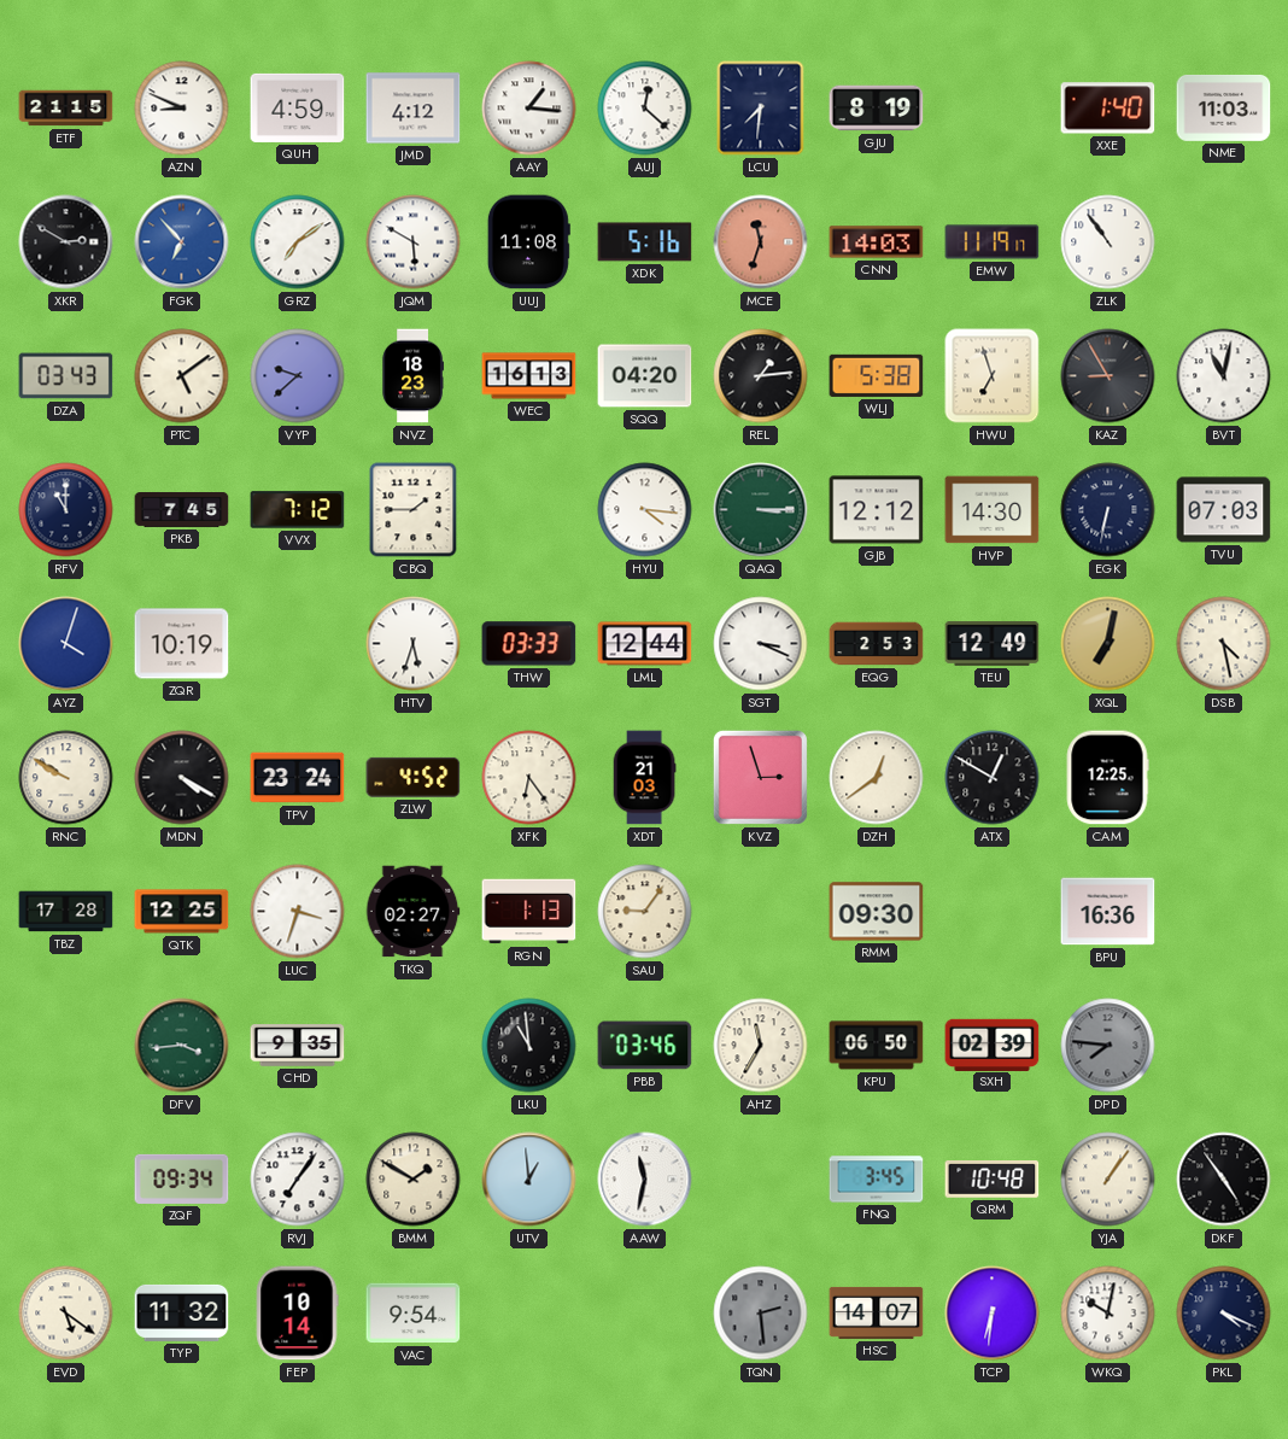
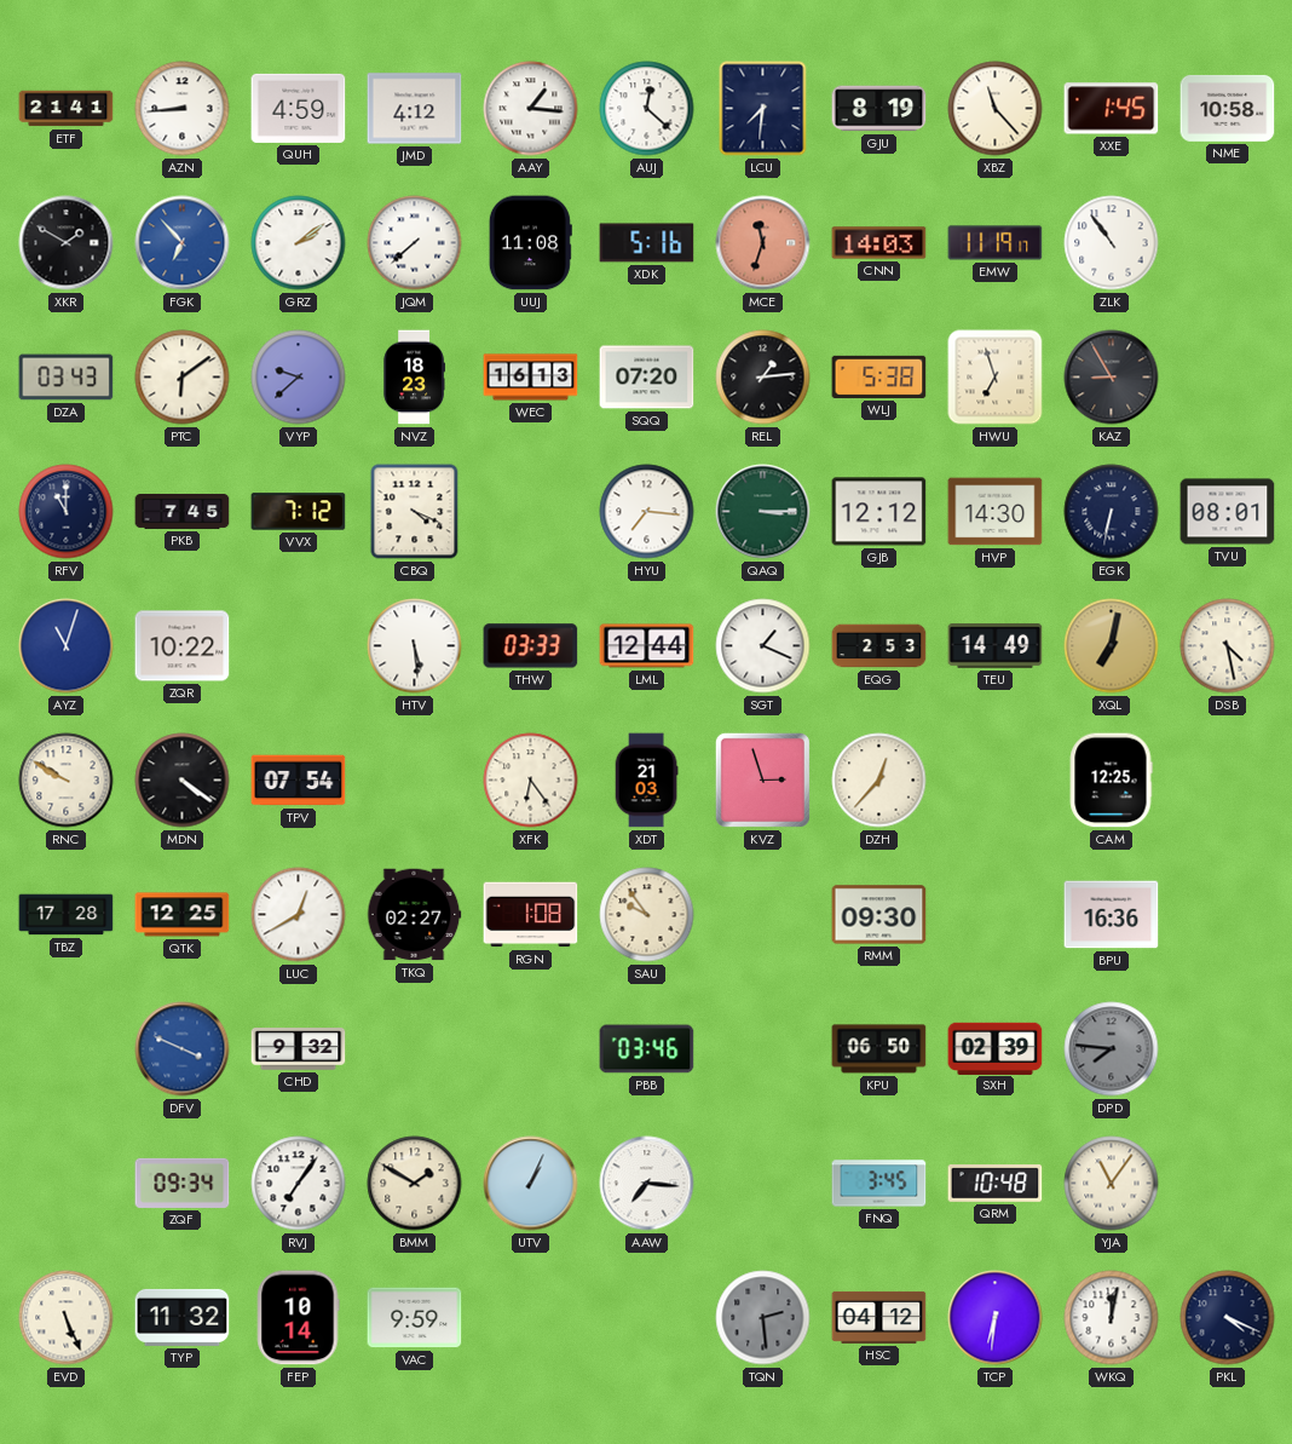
ETF: 21:15 -> 21:41 (67, 109)
AZN: 8:49 -> 8:44 (183, 109)
XBZ: none -> 11:23 (996, 109)
XXE: 1:40 -> 1:45 (1112, 109)
NME: 11:03 -> 10:58 (1228, 108)
XKR: 2:50 -> 1:50 (67, 243)
GRZ: 7:09 -> 2:09 (299, 243)
JQM: 5:50 -> 7:38 (415, 243)
PTC: 5:09 -> 6:09 (183, 378)
SQQ: 04:20 -> 07:20 (647, 378)
BVT: 11:02 -> none (1224, 376)
CBQ: 1:45 -> 4:19 (415, 512)
HYU: 4:16 -> 7:16 (647, 512)
TVU: 07:03 -> 08:01 (1228, 512)
AYZ: 4:03 -> 11:03 (67, 646)
ZQR: 10:19 -> 10:22 (183, 646)
HTV: 5:33 -> 5:29 (415, 646)
SGT: 3:19 -> 1:19 (763, 646)
TEU: 12:49 -> 14:49 (996, 646)
MDN: 4:20 -> 4:21 (183, 781)
TPV: 23:24 -> 07:54 (299, 781)
ZLW: 4:52 -> none (414, 777)
DZH: 12:39 -> 12:37 (879, 781)
ATX: 12:50 -> none (993, 778)
LUC: 3:33 -> 12:40 (299, 915)
RGN: 1:13 -> 1:08 (531, 915)
SAU: 9:06 -> 9:54 (647, 915)
DFV: 3:44 -> 3:49 (183, 1049)
DFV dial: green -> blue (183, 1049)
CHD: 9:35 -> 9:32 (299, 1049)
LKU: 10:59 -> none (529, 1046)
AHZ: 11:35 -> none (761, 1046)
UTV: 12:59 -> 1:04 (531, 1184)
AAW: 11:32 -> 7:16 (647, 1184)
YJA: 1:06 -> 11:06 (1112, 1184)
DKF: 4:54 -> none (1224, 1180)
EVD: 5:21 -> 5:26 (67, 1318)
VAC: 9:54 -> 9:59 (415, 1318)
HSC: 14:07 -> 04:12 (879, 1317)
WKQ: 10:02 -> 12:02 (1112, 1318)
